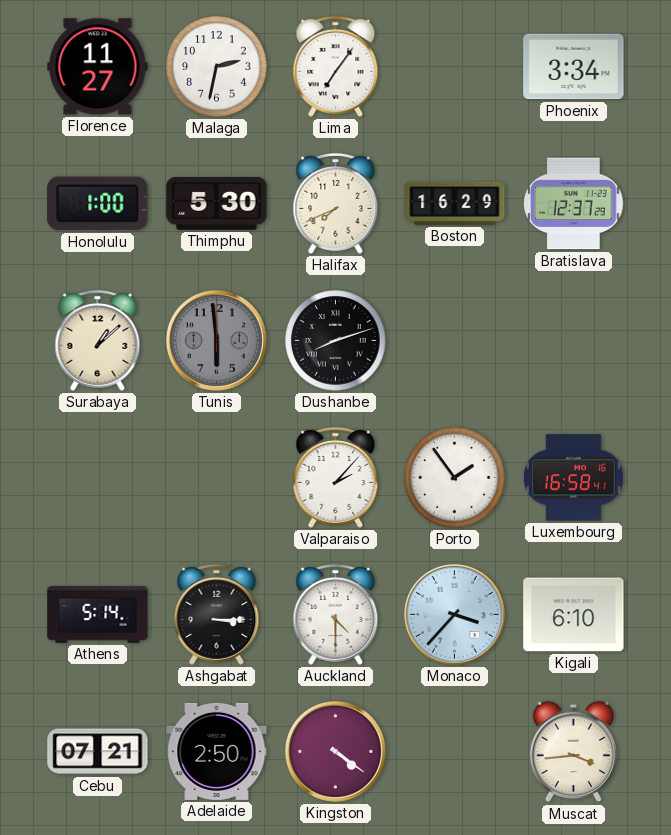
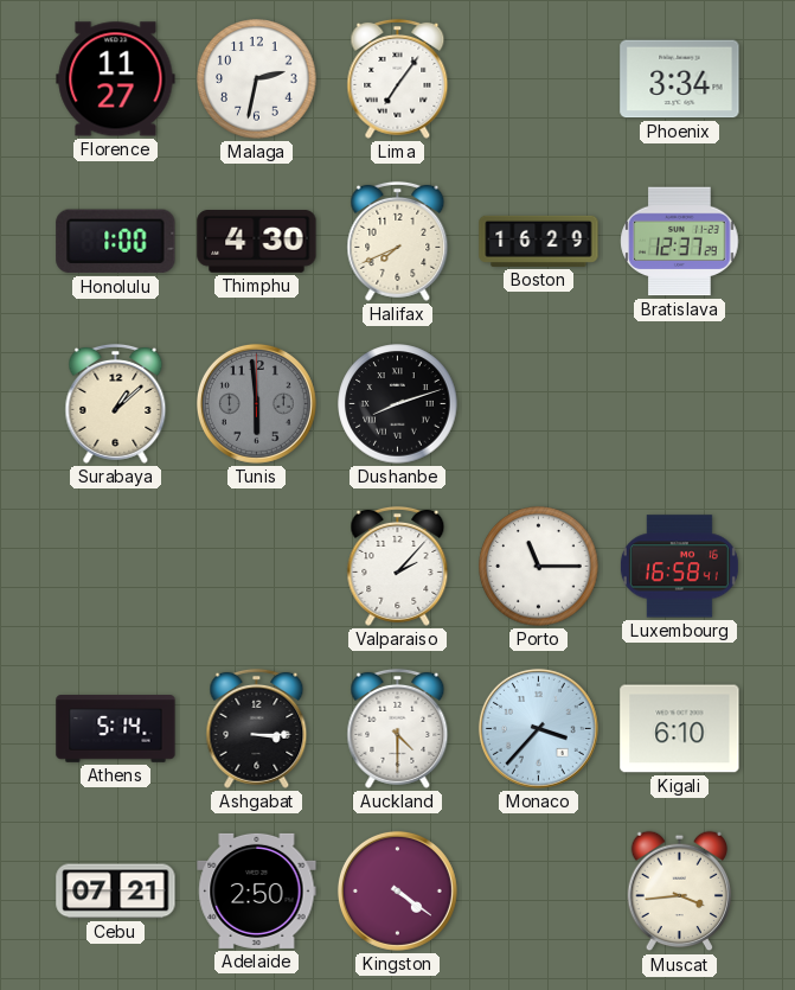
Thimphu: 5:30 -> 4:30 (257, 242)
Porto: 1:54 -> 11:15 (539, 567)
